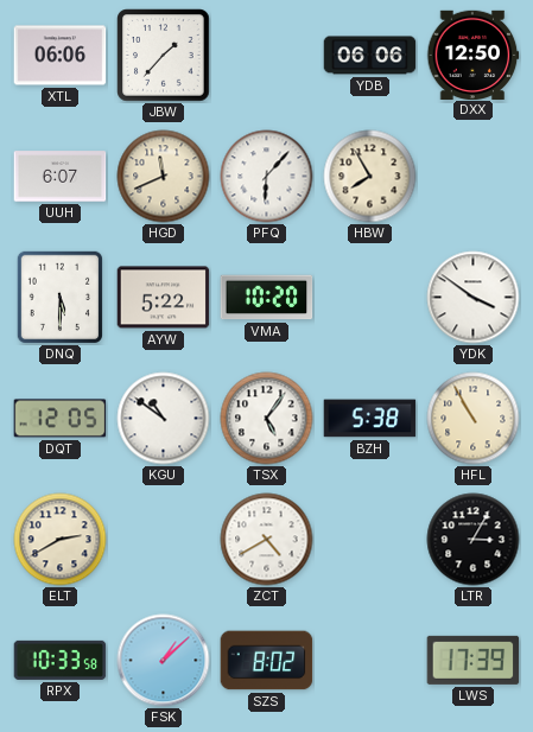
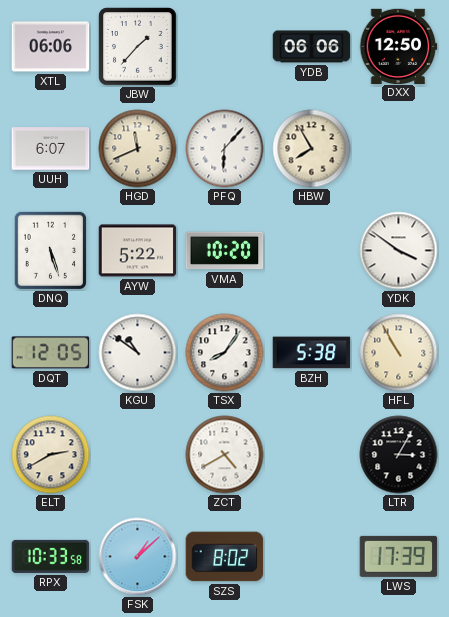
DNQ: 5:30 -> 5:27 (50, 250)
TSX: 5:06 -> 8:06 (225, 353)
